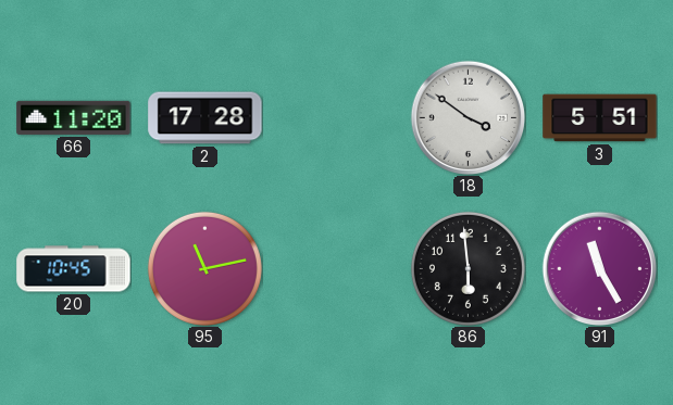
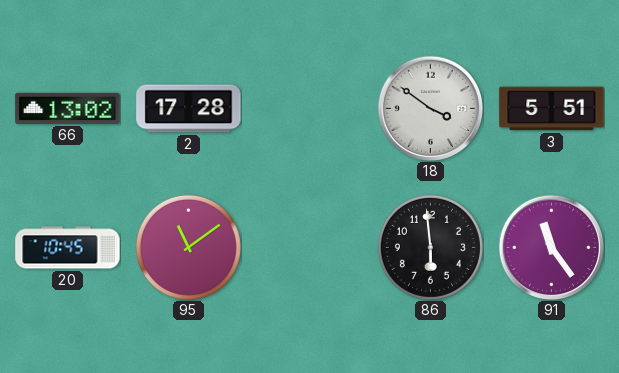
66: 11:20 -> 13:02 (68, 108)
95: 11:13 -> 11:09 (188, 247)
91: 11:25 -> 11:24 (551, 247)
